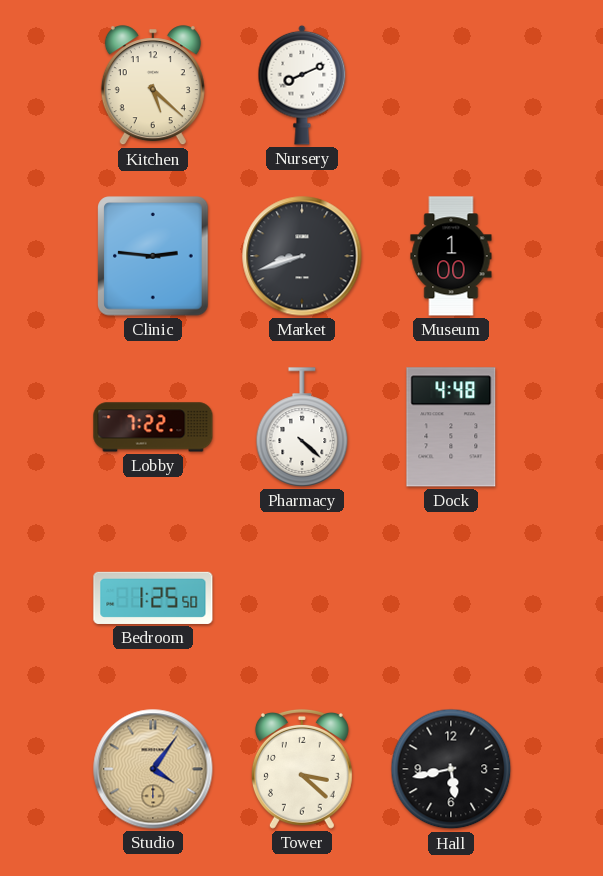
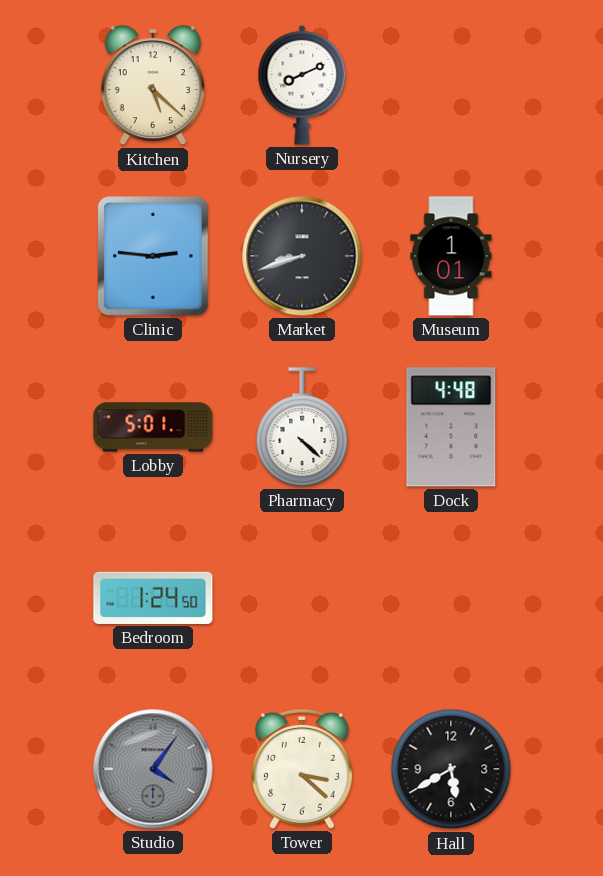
Museum: 1:00 -> 1:01 (451, 256)
Lobby: 7:22 -> 5:01 (153, 427)
Bedroom: 1:25 -> 1:24 (153, 598)
Studio dial: champagne -> grey (153, 769)
Hall: 5:43 -> 5:40 (451, 769)
